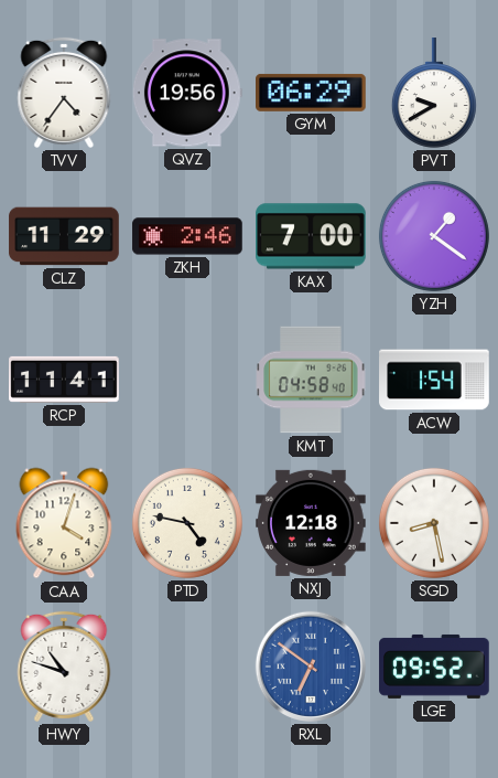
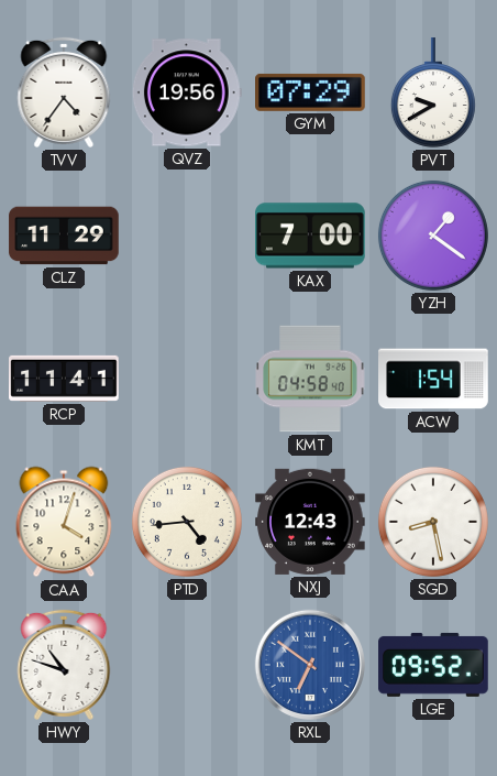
GYM: 06:29 -> 07:29 (311, 92)
ZKH: 2:46 -> none (187, 236)
PTD: 4:47 -> 4:44 (187, 522)
NXJ: 12:18 -> 12:43 (310, 522)
